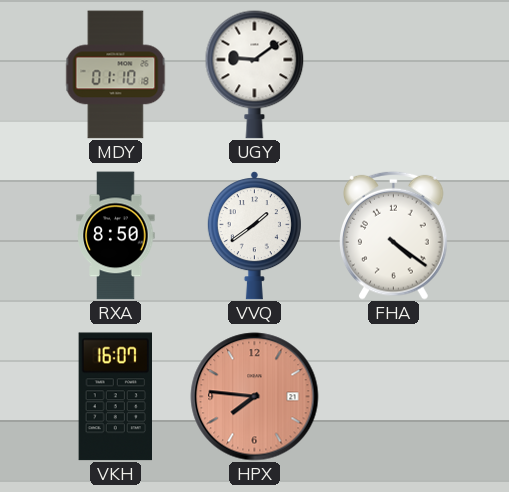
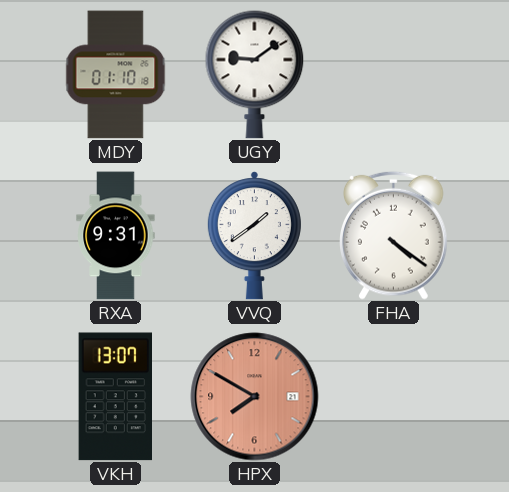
RXA: 8:50 -> 9:31 (116, 236)
VKH: 16:07 -> 13:07 (115, 397)
HPX: 7:46 -> 7:50 (255, 397)
